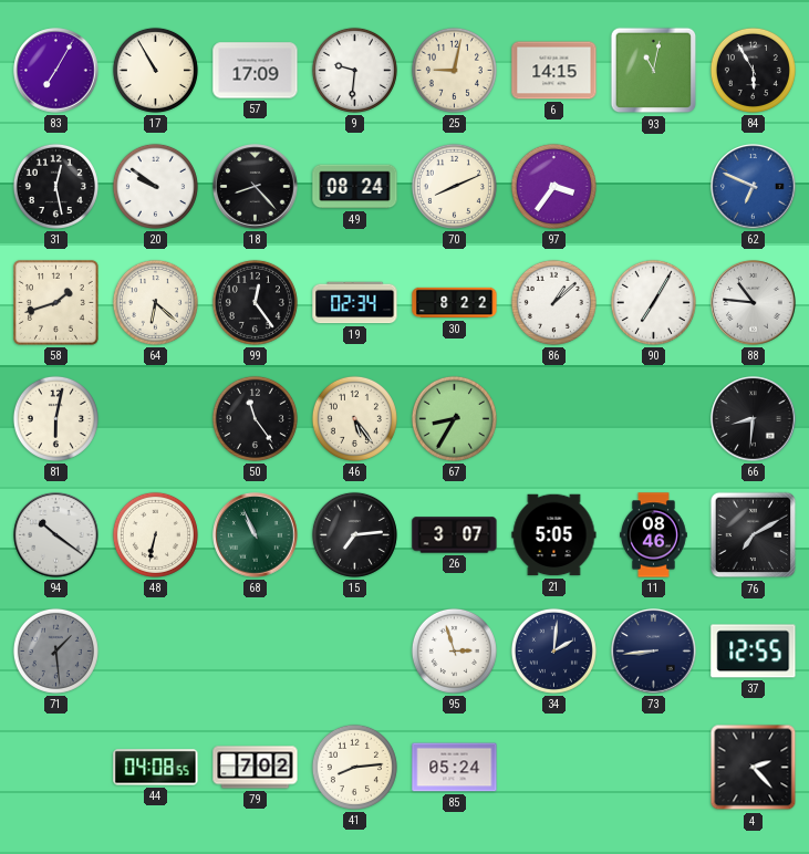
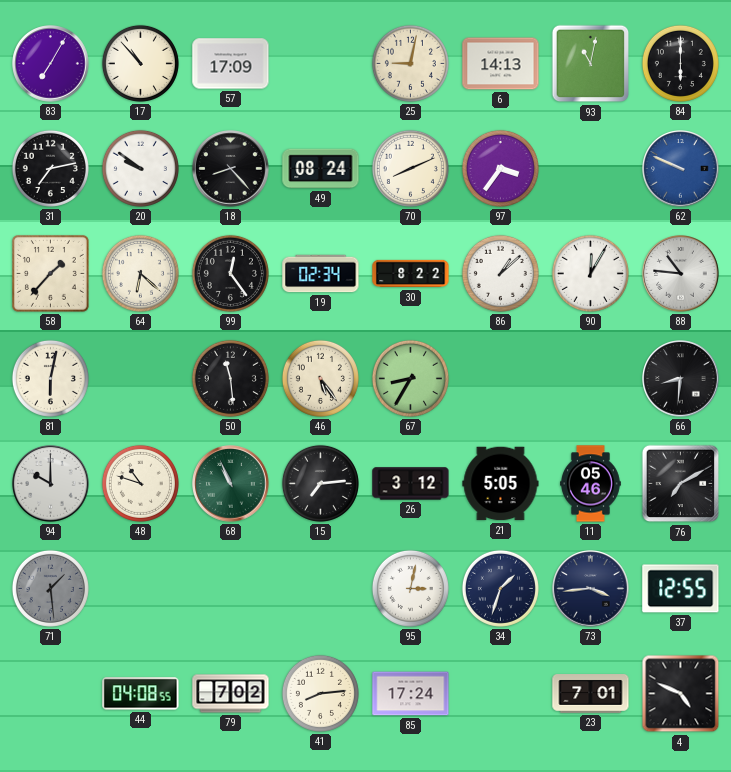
17: 10:55 -> 10:53 (140, 63)
9: 9:31 -> none (354, 70)
6: 14:15 -> 14:13 (501, 64)
84: 5:55 -> 6:00 (680, 63)
31: 12:28 -> 7:13 (50, 168)
62: 6:49 -> 9:49 (681, 169)
58: 1:42 -> 1:37 (50, 273)
90: 7:05 -> 12:05 (590, 273)
50: 11:24 -> 11:29 (230, 378)
94: 10:21 -> 10:00 (51, 484)
48: 6:32 -> 10:48 (140, 483)
26: 3:07 -> 3:12 (411, 484)
11: 08:46 -> 05:46 (591, 484)
95: 2:57 -> 3:02 (410, 588)
34: 2:01 -> 1:33 (500, 588)
73: 8:44 -> 3:44 (591, 589)
85: 05:24 -> 17:24 (411, 694)
23: none -> 7:01 (591, 694)
4: 2:23 -> 4:49 (681, 694)
